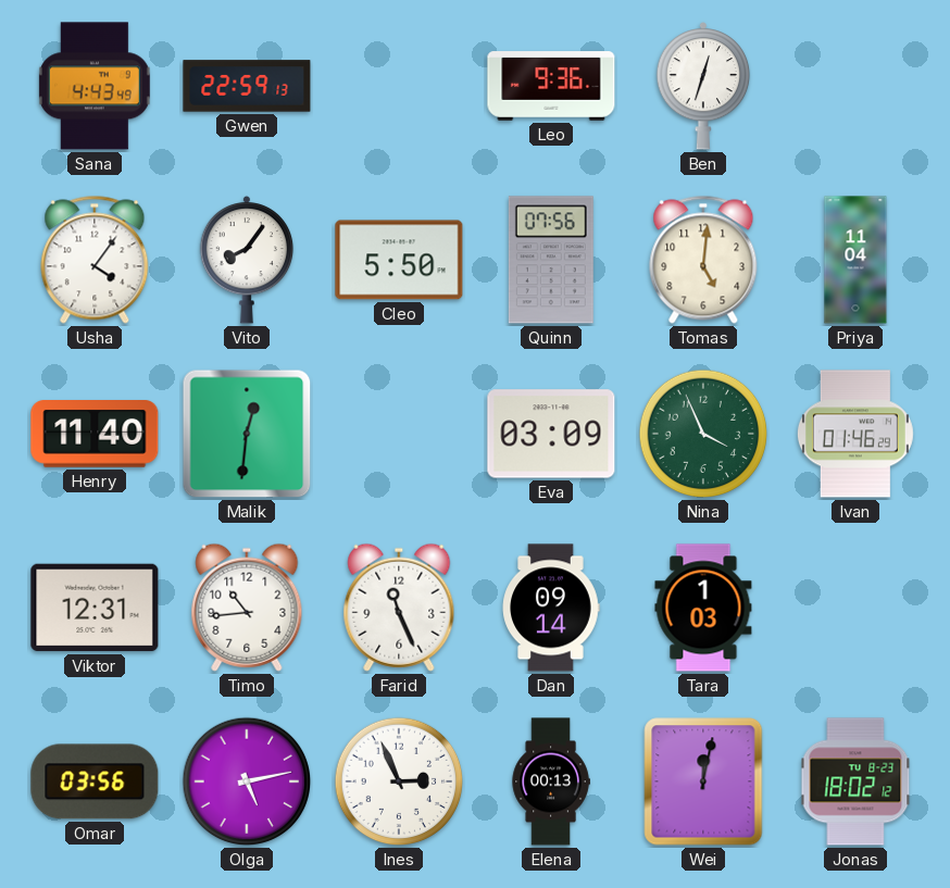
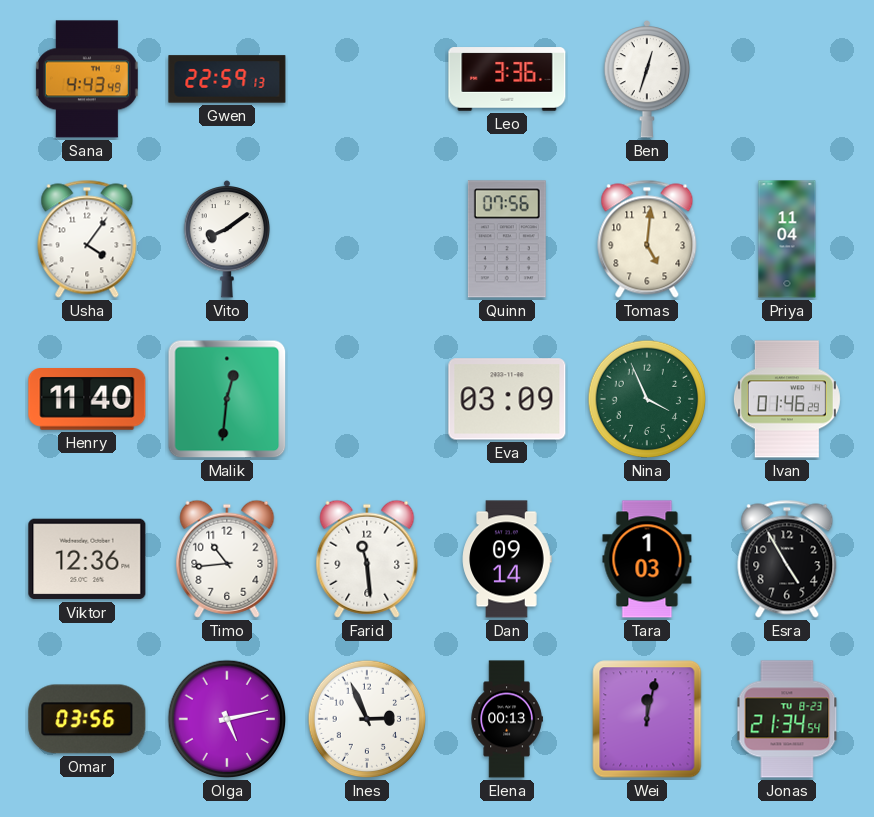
Leo: 9:36 -> 3:36 (507, 79)
Vito: 8:06 -> 8:09 (227, 239)
Cleo: 5:50 -> none (399, 260)
Viktor: 12:31 -> 12:36 (87, 559)
Farid: 11:26 -> 11:29 (367, 559)
Esra: none -> 4:55 (787, 559)
Jonas: 18:02 -> 21:34 (787, 719)
